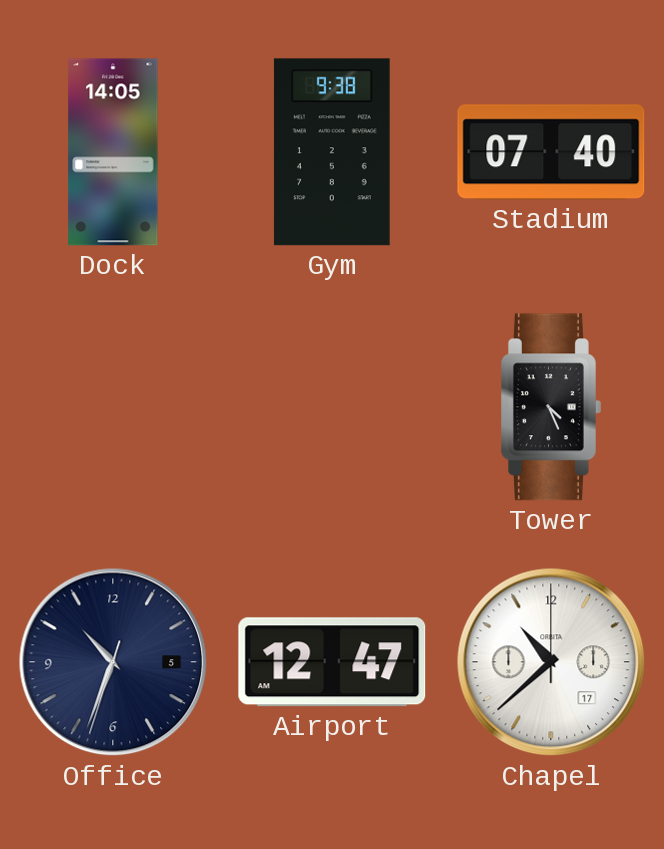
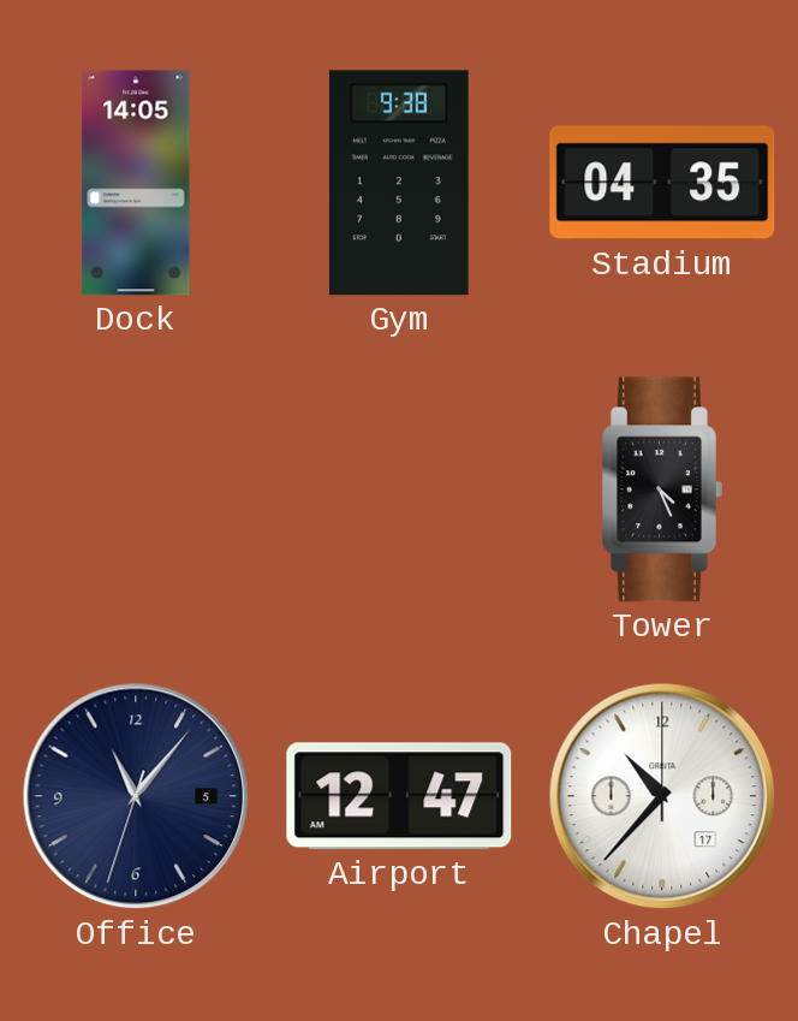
Stadium: 07:40 -> 04:35 (662, 183)
Office: 10:33 -> 11:06 (136, 796)
Chapel: 10:38 -> 10:37 (662, 796)
